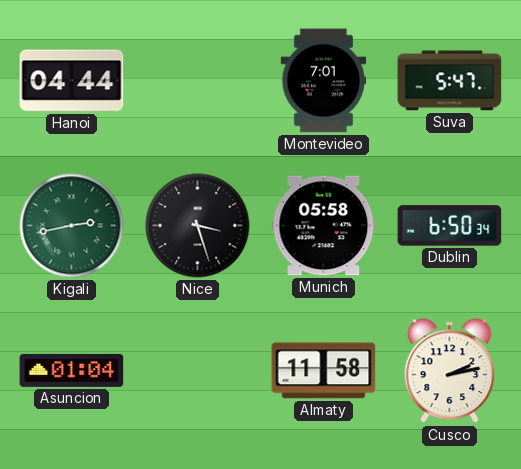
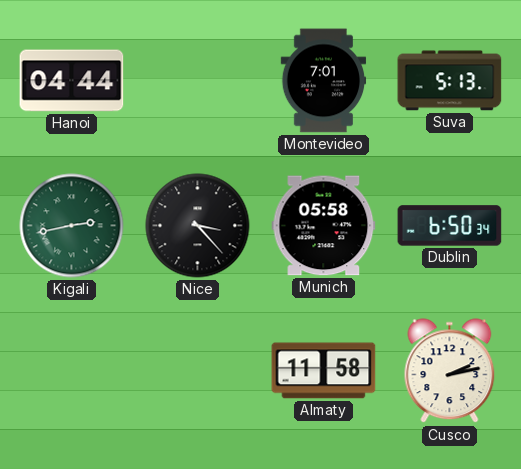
Suva: 5:47 -> 5:13 (450, 81)
Nice: 3:27 -> 3:23 (198, 226)
Asuncion: 01:04 -> none (72, 370)
